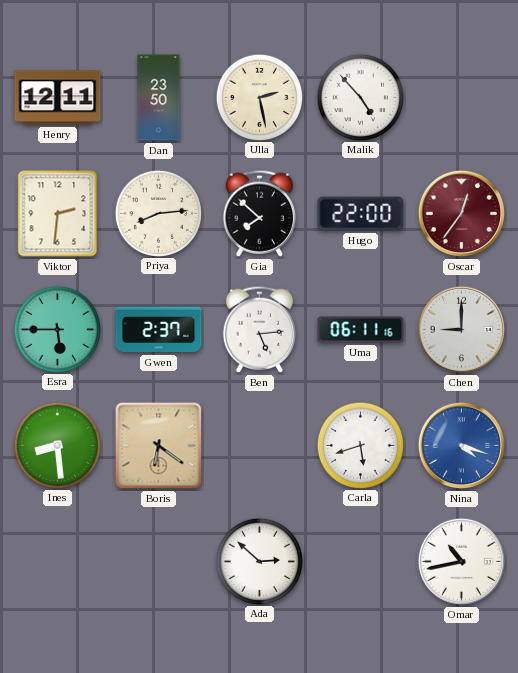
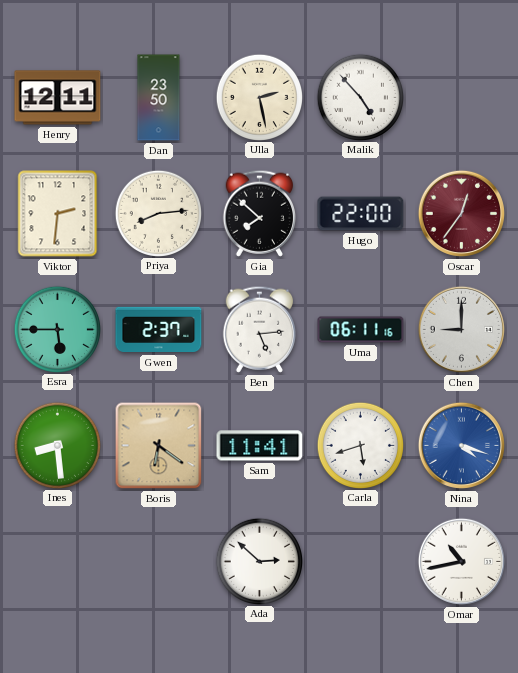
Sam: none -> 11:41 (260, 446)
